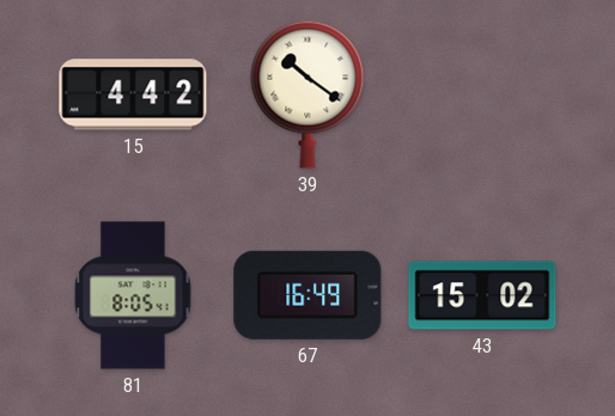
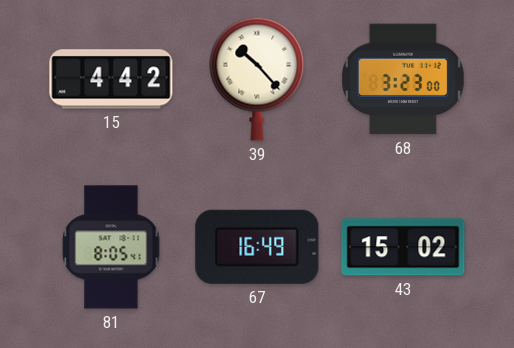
39: 10:21 -> 10:23 (257, 79)
68: none -> 3:23 (403, 79)
